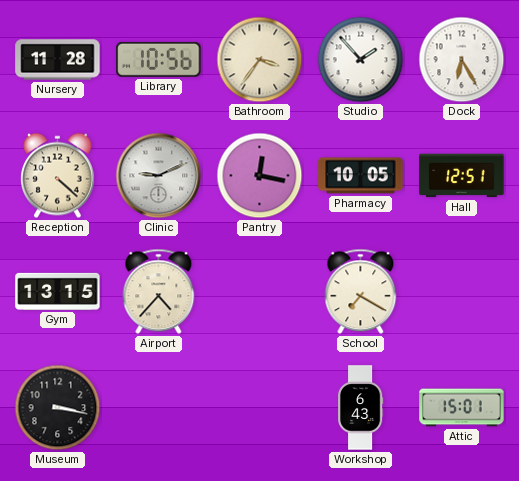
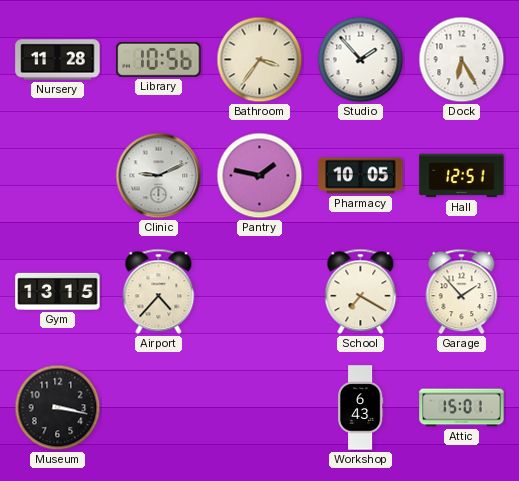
Reception: 4:22 -> none (58, 176)
Pantry: 12:17 -> 1:47 (260, 176)
Garage: none -> 1:53 (462, 292)
